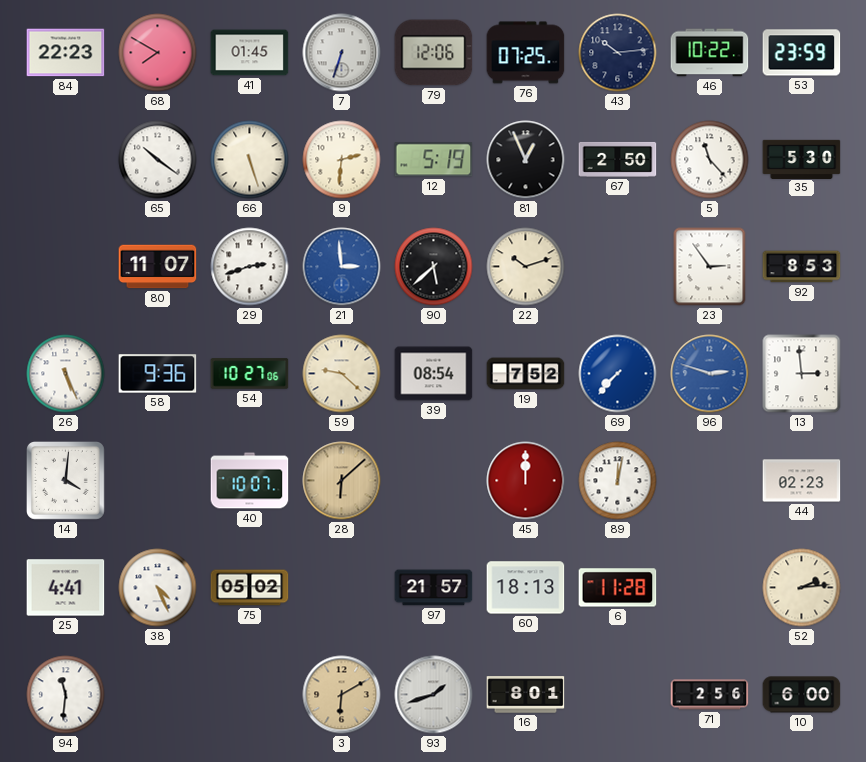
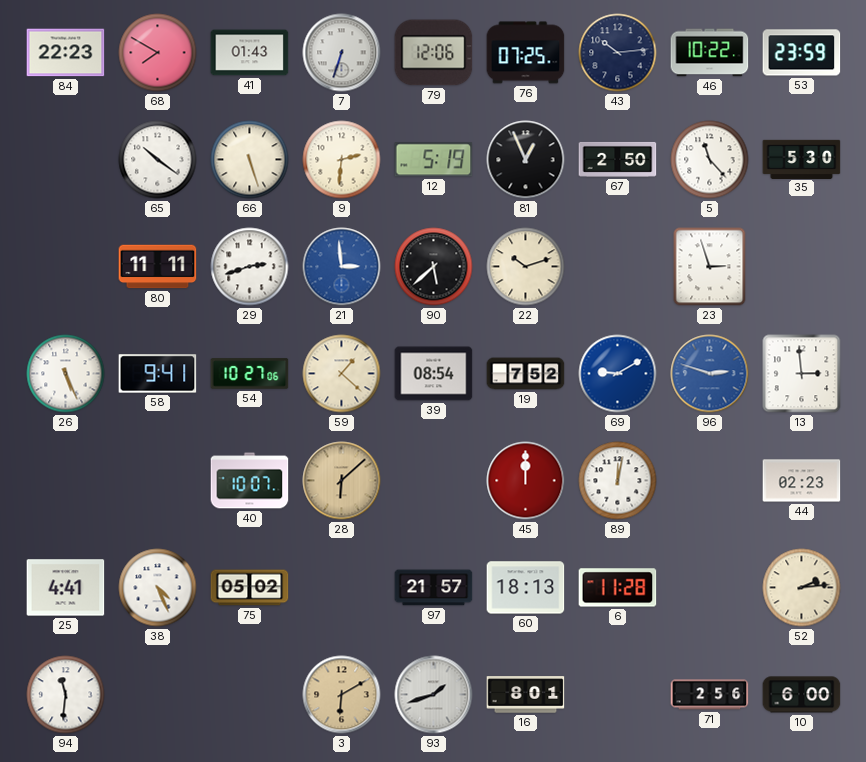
41: 01:45 -> 01:43 (250, 53)
80: 11:07 -> 11:11 (158, 267)
23: 2:54 -> 2:57 (710, 267)
92: 8:53 -> none (802, 267)
58: 9:36 -> 9:41 (158, 374)
59: 9:22 -> 1:22 (342, 374)
69: 7:37 -> 9:10 (618, 374)
14: 4:01 -> none (65, 480)
